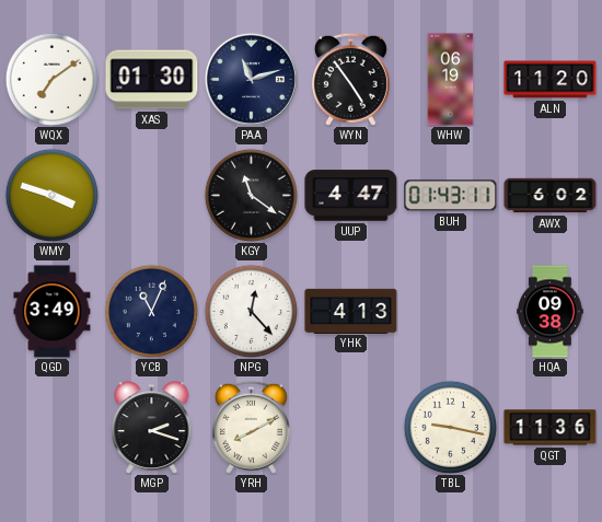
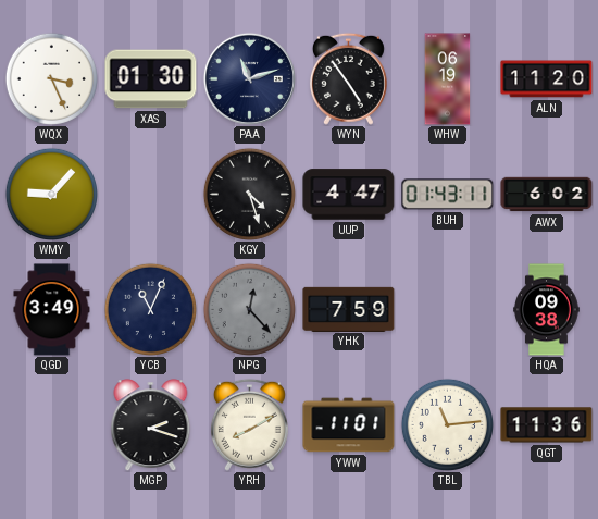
WQX: 7:09 -> 3:26 (51, 78)
WMY: 3:48 -> 9:07 (51, 194)
KGY: 11:21 -> 4:27 (249, 194)
NPG dial: white -> grey (249, 309)
YHK: 4:13 -> 7:59 (349, 309)
YWW: none -> 11:01 (349, 425)
TBL: 9:17 -> 11:14 (447, 424)
